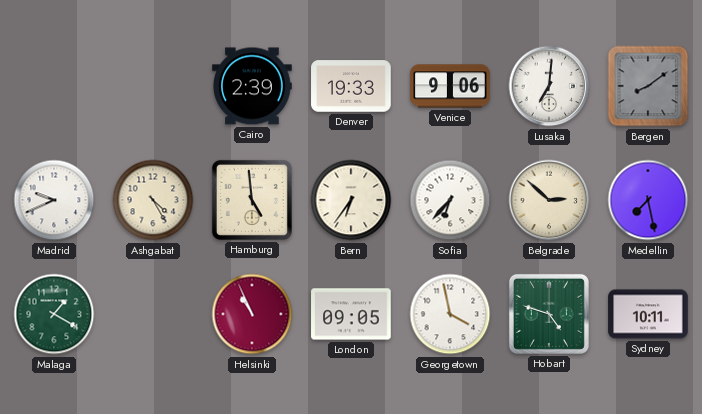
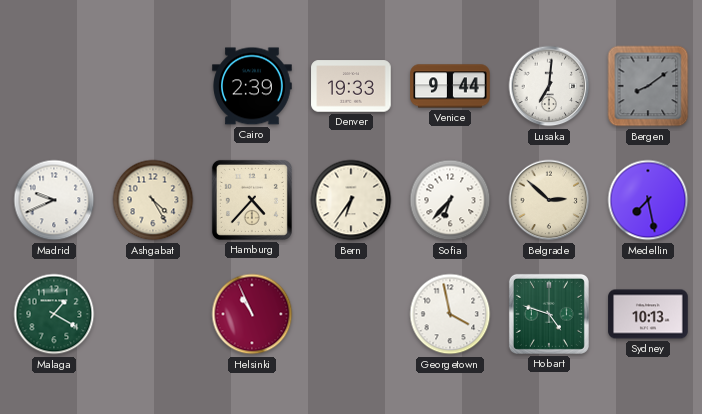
Venice: 9:06 -> 9:44 (450, 86)
Hamburg: 4:59 -> 4:37 (252, 200)
London: 09:05 -> none (351, 314)
Sydney: 10:11 -> 10:13 (648, 314)
